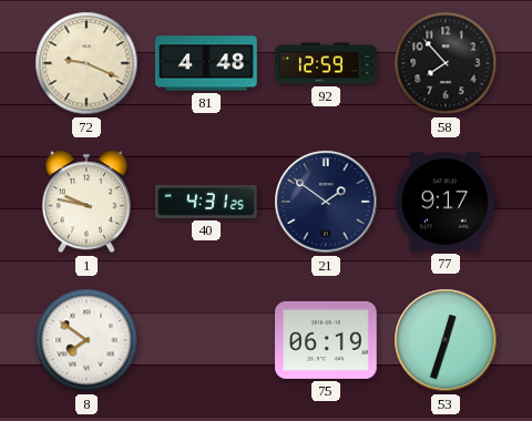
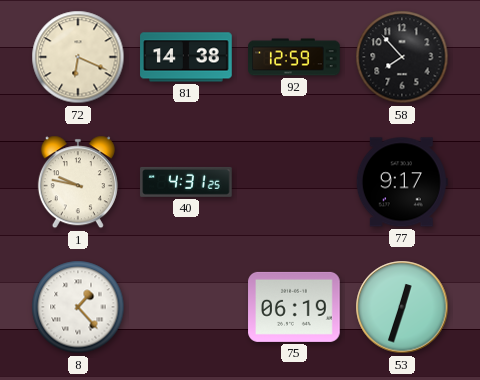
72: 9:19 -> 6:19 (78, 57)
81: 4:48 -> 14:38 (186, 57)
21: 1:51 -> none (326, 202)
8: 7:51 -> 1:23 (78, 307)
